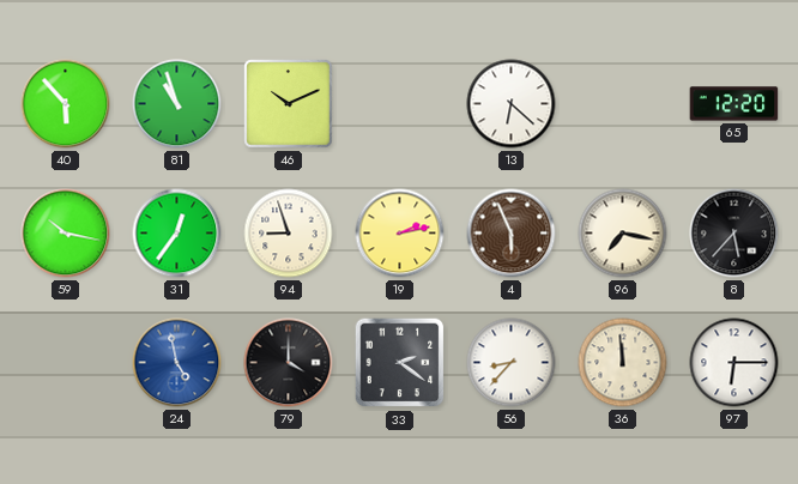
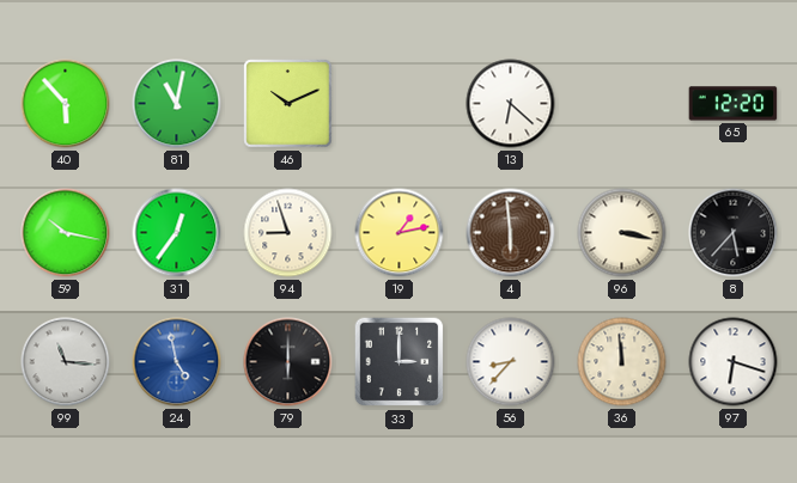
81: 10:57 -> 11:02 (177, 104)
19: 2:13 -> 1:13 (400, 233)
4: 5:56 -> 5:59 (511, 233)
96: 7:17 -> 3:17 (622, 233)
99: none -> 11:16 (66, 362)
79: 4:00 -> 6:00 (288, 362)
33: 2:21 -> 3:00 (400, 362)
97: 6:15 -> 6:18 (734, 362)
